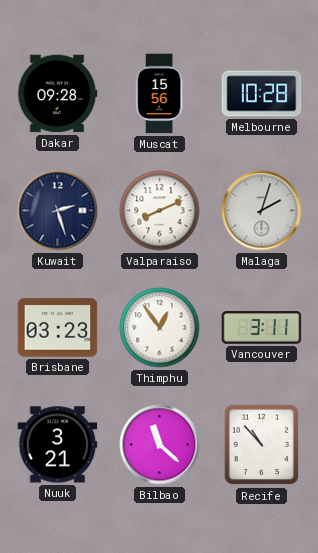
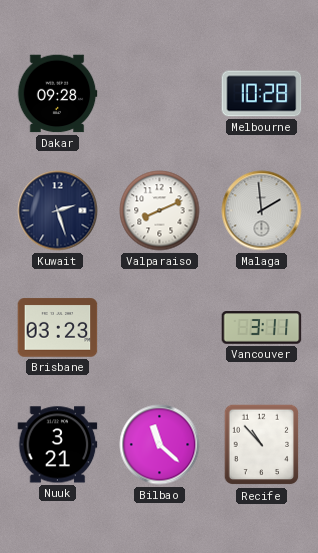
Muscat: 15:56 -> none (159, 94)
Malaga: 2:03 -> 1:59 (262, 211)
Thimphu: 12:54 -> none (160, 328)
